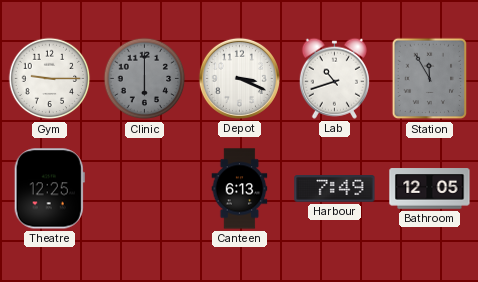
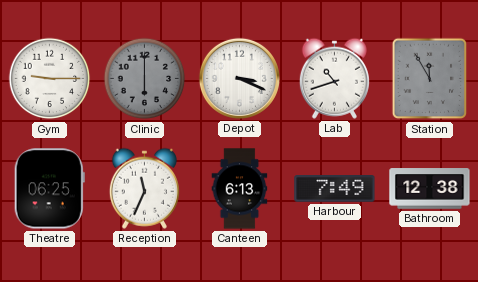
Theatre: 12:25 -> 06:25 (49, 189)
Reception: none -> 11:34 (144, 188)
Bathroom: 12:05 -> 12:38 (430, 189)
